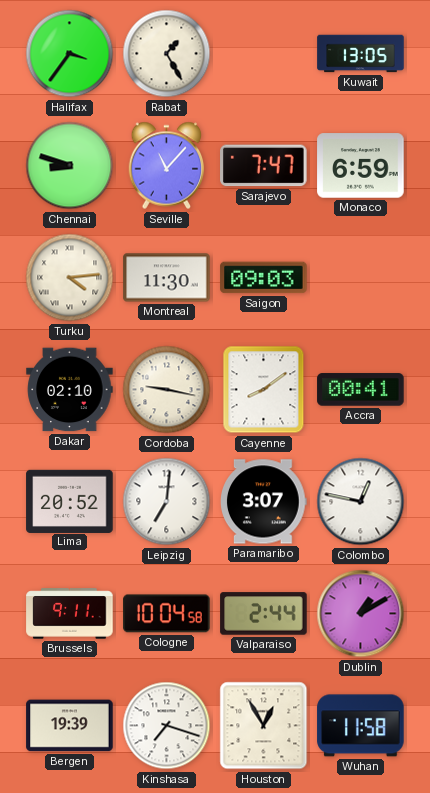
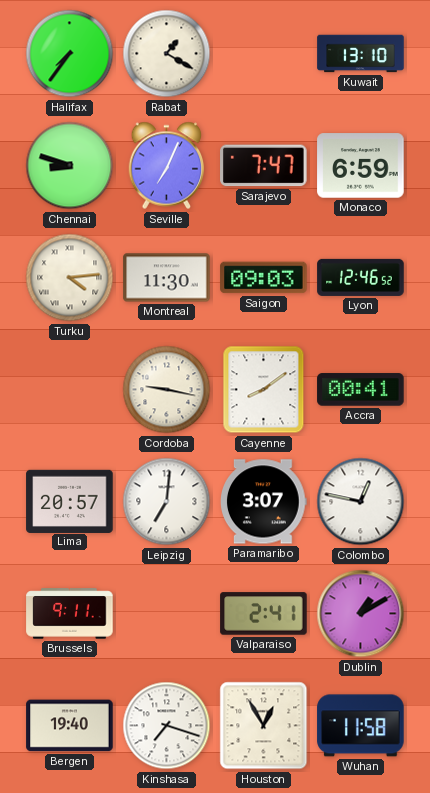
Halifax: 3:36 -> 7:36 (70, 54)
Rabat: 1:25 -> 1:20 (167, 54)
Kuwait: 13:05 -> 13:10 (361, 54)
Seville: 11:07 -> 7:04 (167, 166)
Lyon: none -> 12:46 (361, 277)
Dakar: 02:10 -> none (70, 390)
Lima: 20:52 -> 20:57 (70, 501)
Cologne: 10:04 -> none (167, 614)
Valparaiso: 2:44 -> 2:41 (264, 614)
Bergen: 19:39 -> 19:40 (70, 726)
